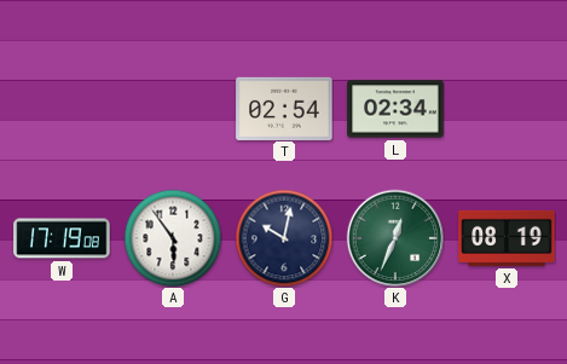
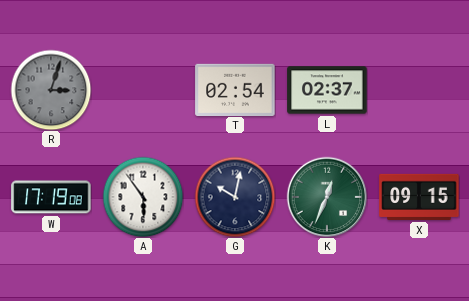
R: none -> 3:03 (51, 90)
L: 02:34 -> 02:37 (327, 90)
X: 08:19 -> 09:15 (419, 197)
